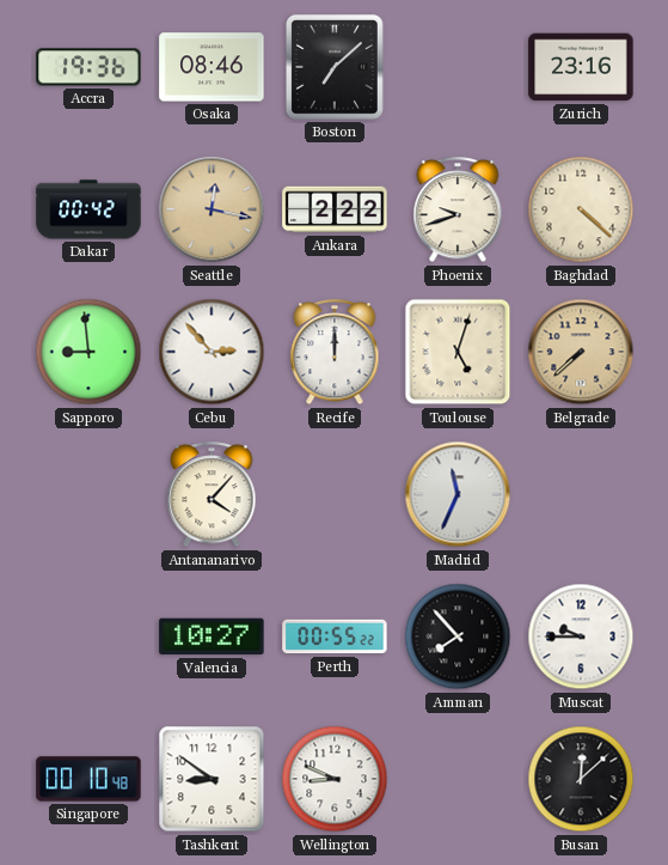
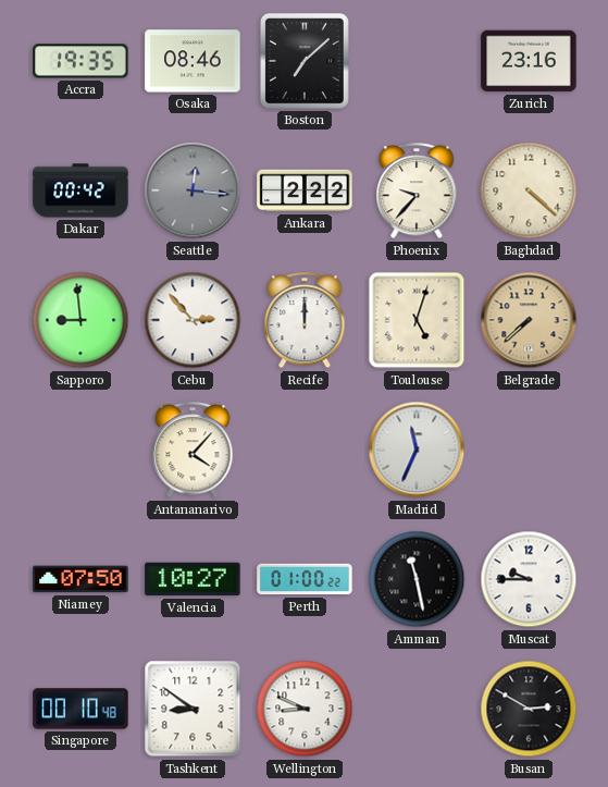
Accra: 19:36 -> 19:35 (80, 61)
Seattle: 12:17 -> 12:16 (193, 190)
Seattle dial: champagne -> grey (193, 190)
Phoenix: 9:42 -> 9:37 (417, 192)
Niamey: none -> 07:50 (80, 579)
Perth: 00:55 -> 01:00 (305, 579)
Amman: 7:53 -> 11:28 (417, 579)
Busan: 12:08 -> 2:50 (529, 709)
